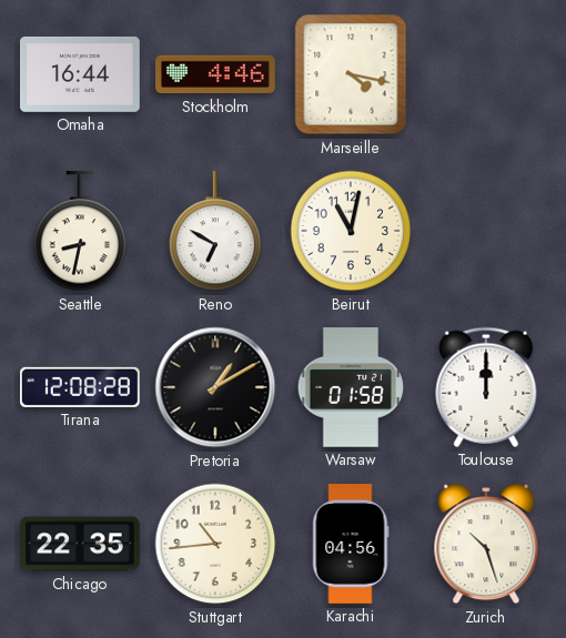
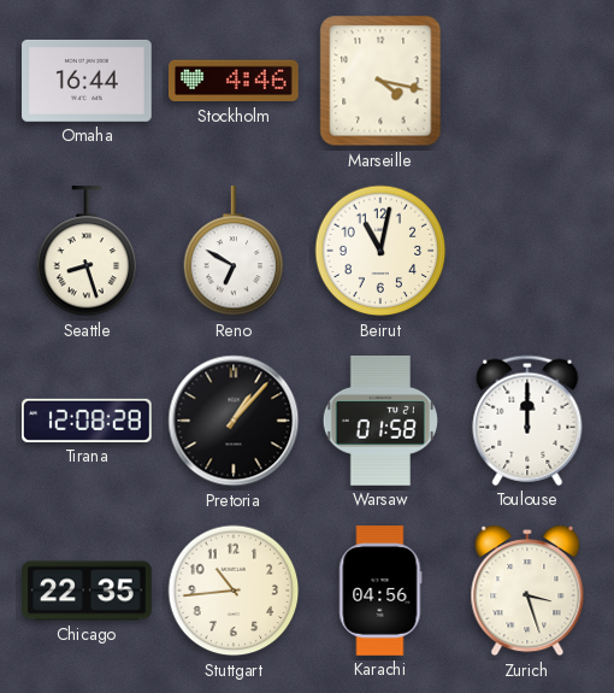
Seattle: 8:32 -> 8:27 (87, 252)
Pretoria: 1:10 -> 1:07 (234, 421)
Zurich: 10:27 -> 3:27 (527, 591)
